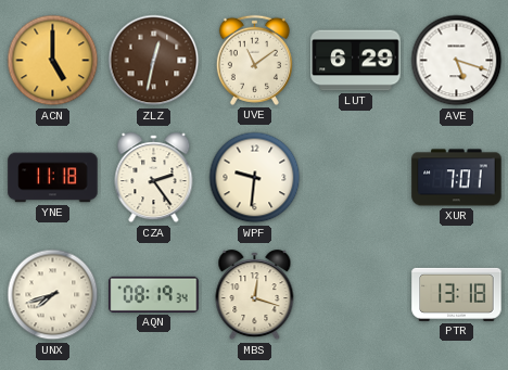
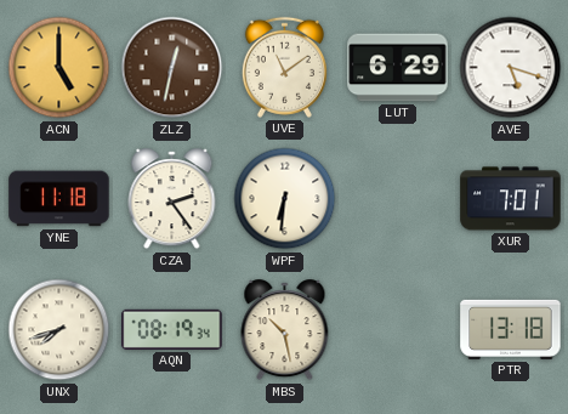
WPF: 9:31 -> 6:31 (285, 199)
MBS: 12:18 -> 10:28 (285, 330)
